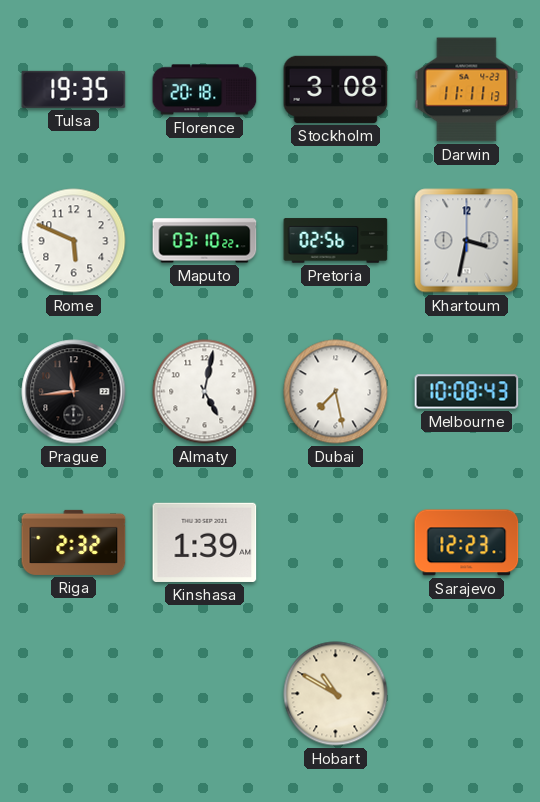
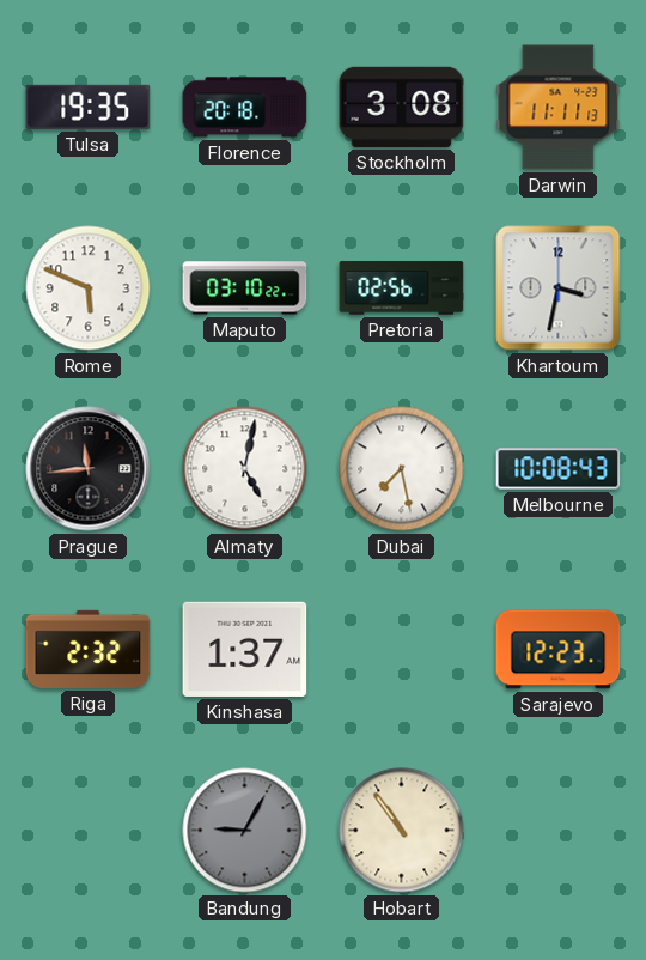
Kinshasa: 1:39 -> 1:37 (245, 649)
Bandung: none -> 9:05 (245, 831)
Hobart: 10:50 -> 10:54 (402, 831)
